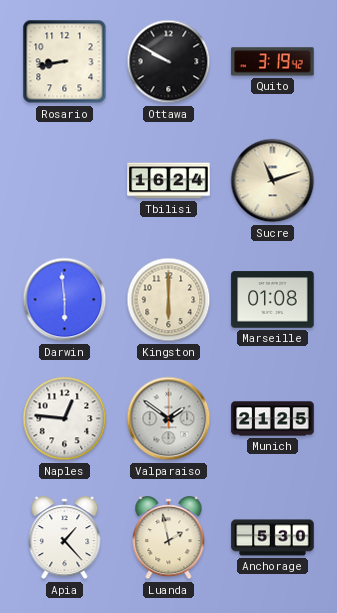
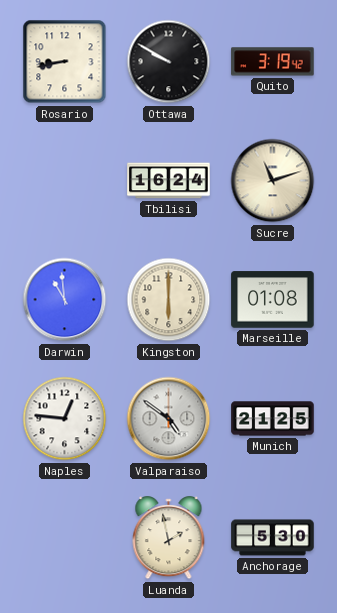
Darwin: 5:59 -> 10:59 (65, 300)
Valparaiso: 1:51 -> 4:51 (169, 419)
Apia: 1:23 -> none (65, 538)
